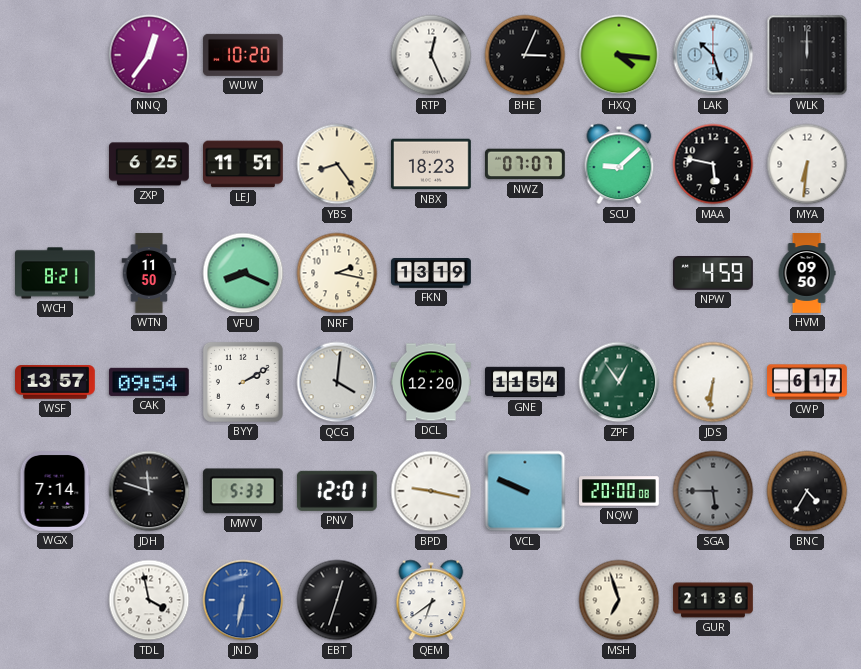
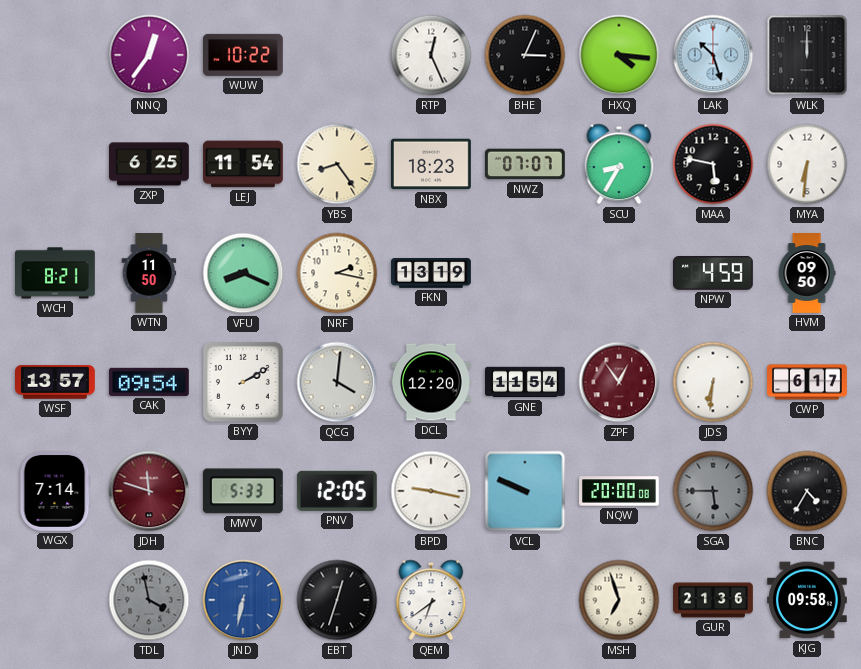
WUW: 10:20 -> 10:22 (243, 55)
LEJ: 11:51 -> 11:54 (244, 164)
SCU: 9:08 -> 8:35 (619, 164)
ZPF dial: green -> burgundy (619, 382)
JDH dial: black -> burgundy (149, 491)
PNV: 12:01 -> 12:05 (337, 491)
TDL dial: white -> grey (149, 600)
KJG: none -> 09:58 (808, 600)
